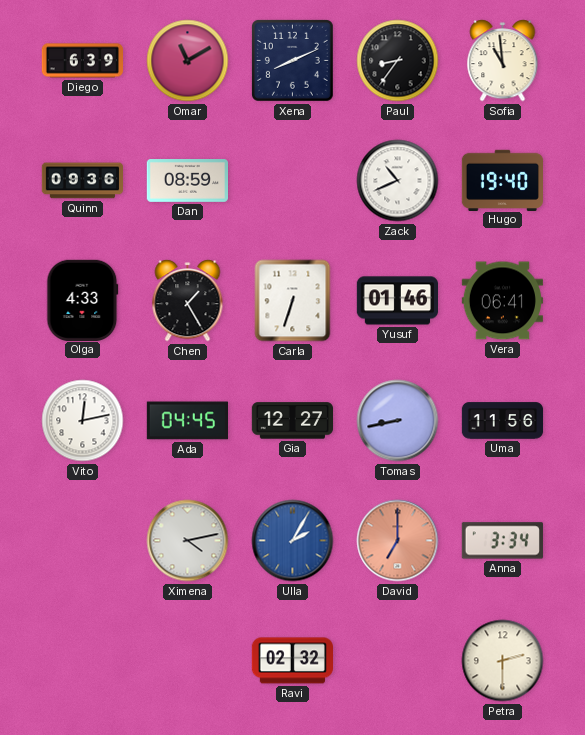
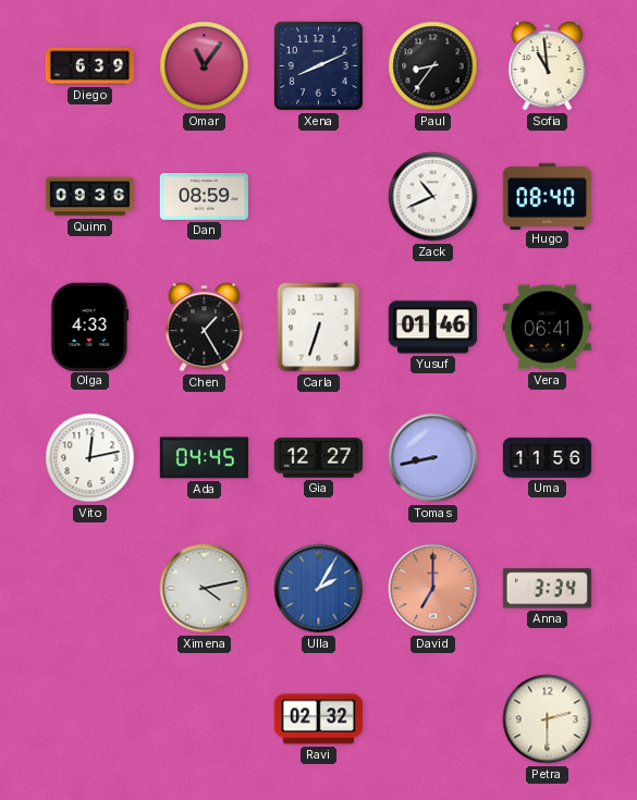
Omar: 11:10 -> 11:06 (205, 66)
Hugo: 19:40 -> 08:40 (547, 196)
